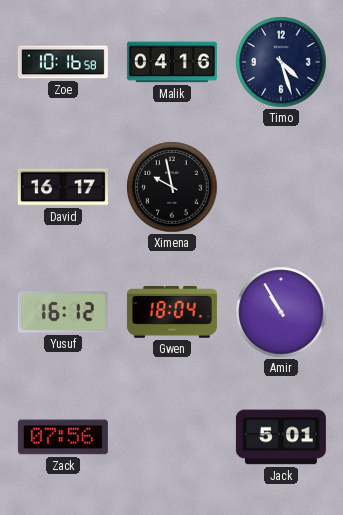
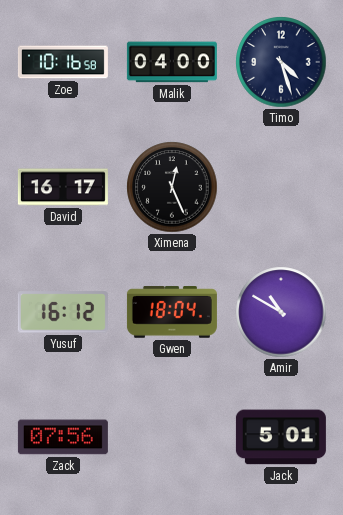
Malik: 04:16 -> 04:00 (172, 62)
Ximena: 9:58 -> 12:26 (172, 187)
Amir: 10:55 -> 10:50 (281, 312)
